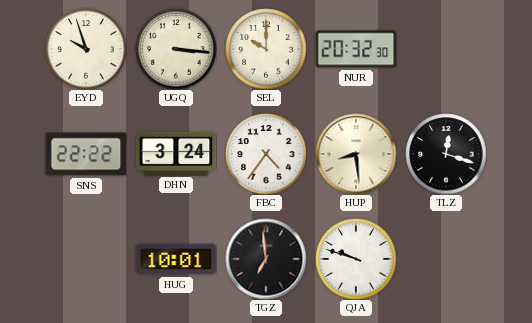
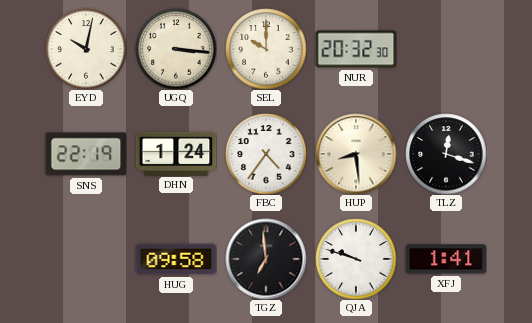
EYD: 9:57 -> 10:02 (86, 49)
SNS: 22:22 -> 22:19 (86, 154)
DHN: 3:24 -> 1:24 (176, 153)
HUG: 10:01 -> 09:58 (176, 259)
XFJ: none -> 1:41 (446, 259)
